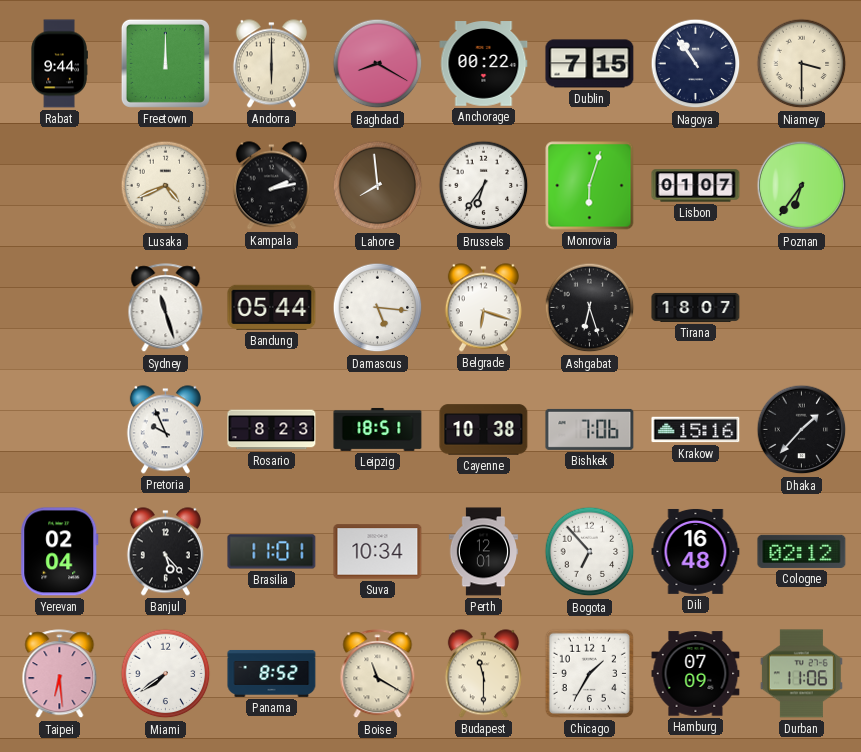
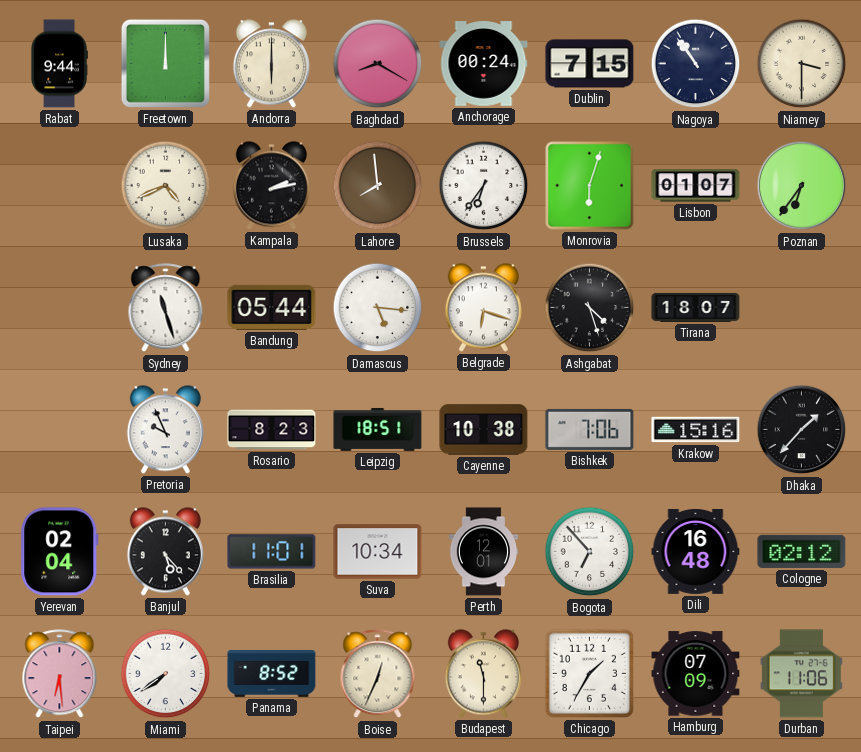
Anchorage: 00:22 -> 00:24 (484, 64)
Ashgabat: 6:27 -> 4:27 (590, 308)
Boise: 11:20 -> 12:34 (378, 674)
